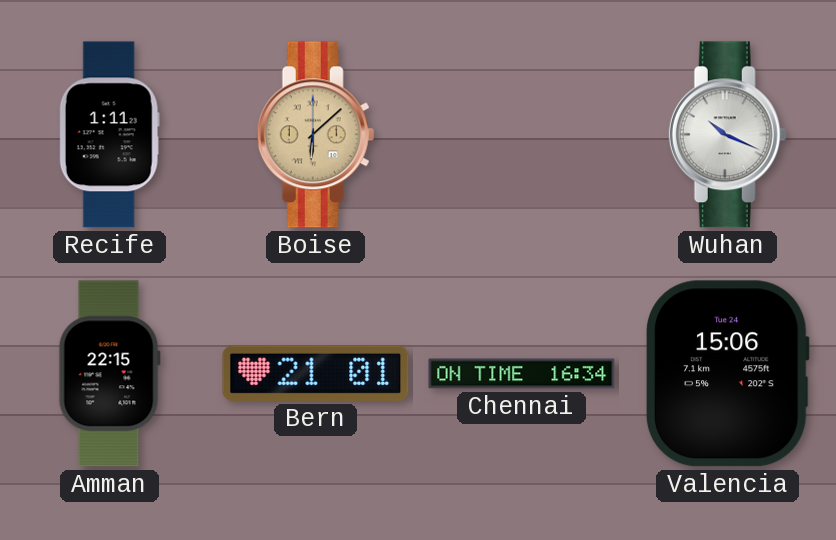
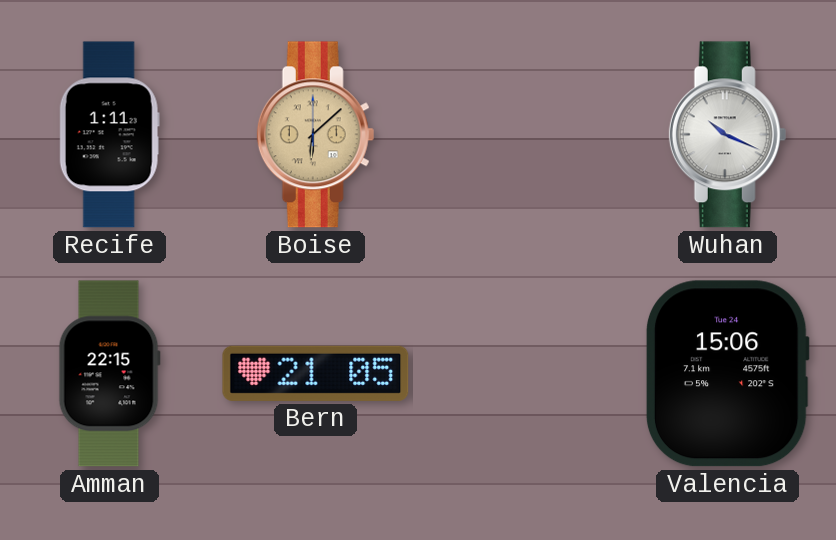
Bern: 21:01 -> 21:05 (316, 373)
Chennai: 16:34 -> none (522, 374)
